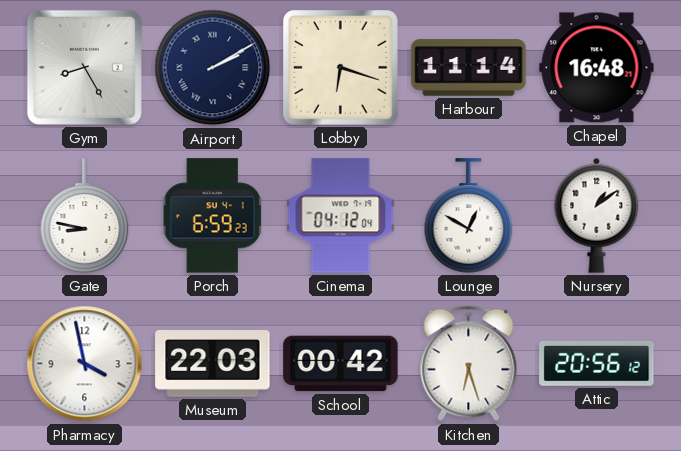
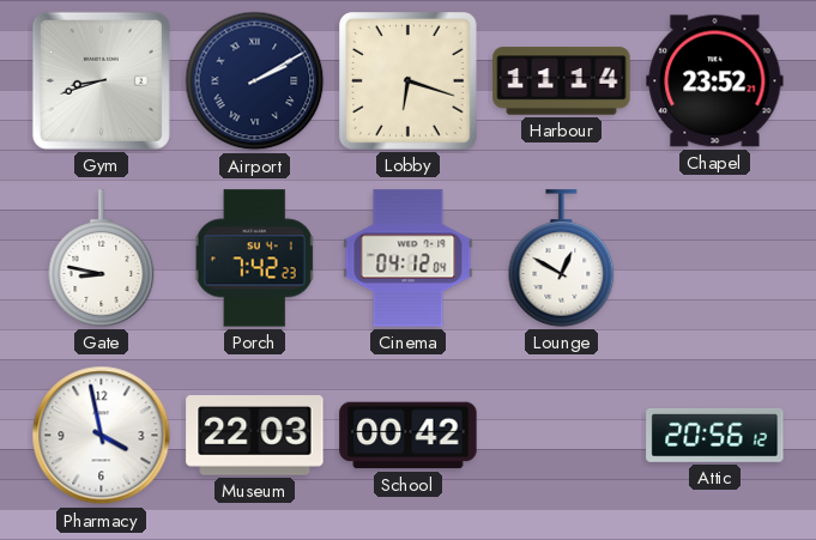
Gym: 8:25 -> 8:42 (101, 80)
Chapel: 16:48 -> 23:52 (715, 81)
Porch: 6:59 -> 7:42 (255, 259)
Nursery: 1:09 -> none (597, 215)
Kitchen: 6:27 -> none (469, 364)
